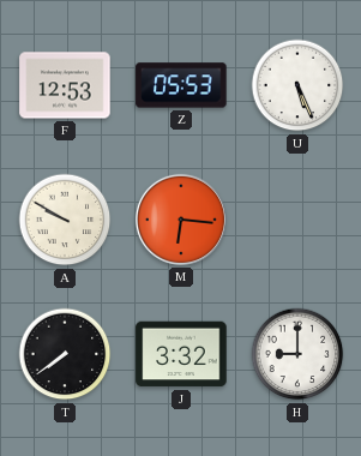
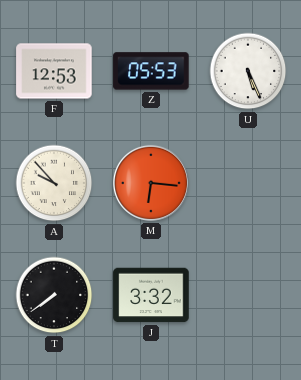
A: 9:50 -> 9:53 (54, 183)
H: 9:00 -> none (297, 354)
